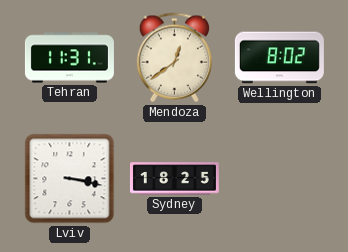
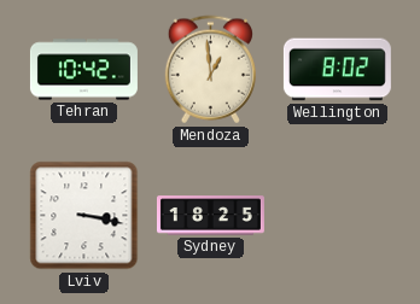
Tehran: 11:31 -> 10:42 (83, 70)
Mendoza: 12:39 -> 12:59 (210, 70)
